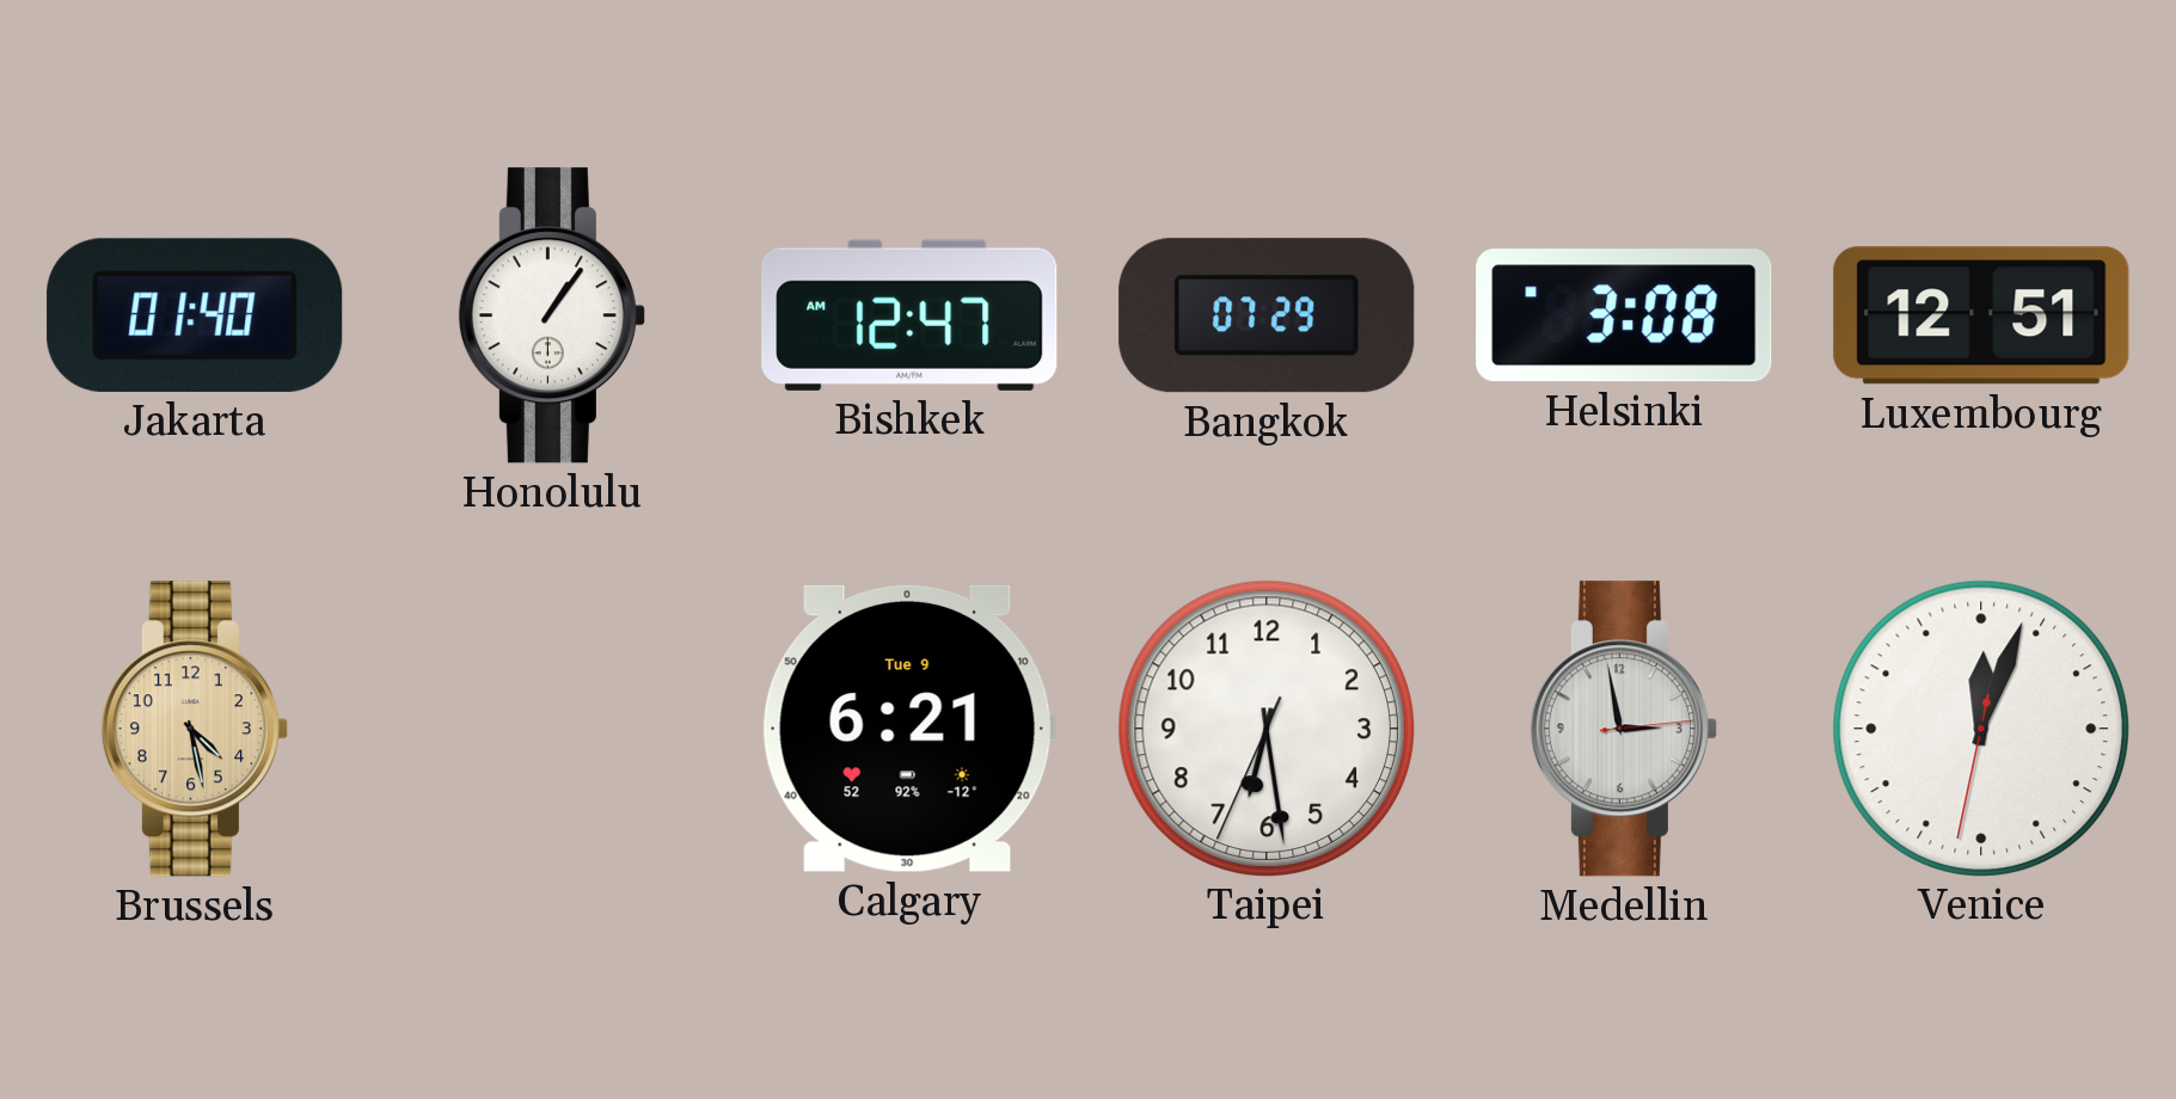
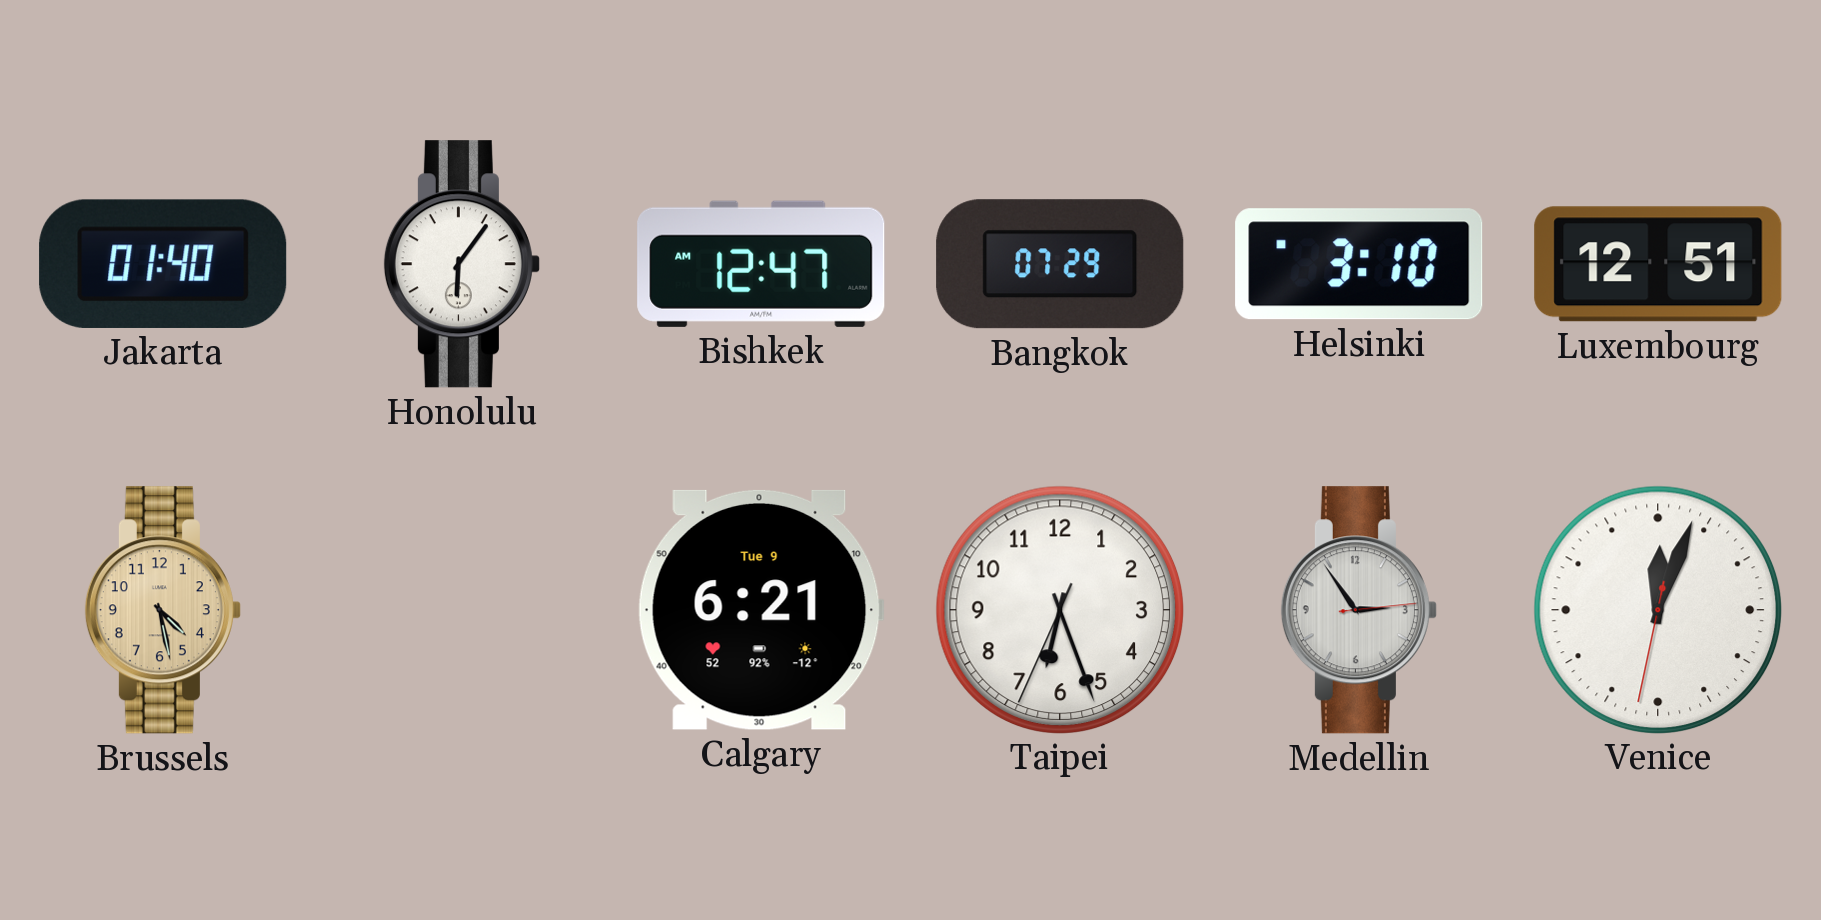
Honolulu: 1:06 -> 6:06 (462, 264)
Helsinki: 3:08 -> 3:10 (1359, 264)
Taipei: 6:28 -> 6:26 (1059, 609)
Medellin: 2:58 -> 2:54 (1359, 610)
